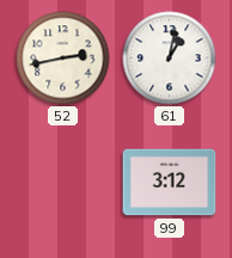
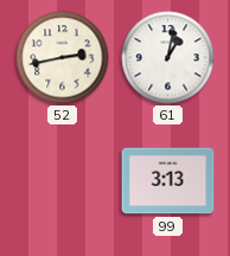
99: 3:12 -> 3:13 (168, 181)
